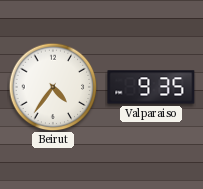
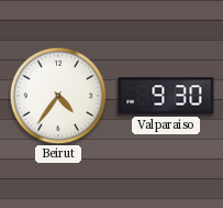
Valparaiso: 9:35 -> 9:30 (166, 96)
